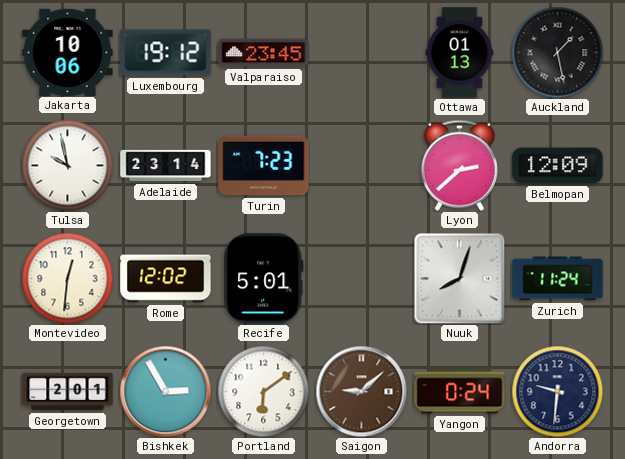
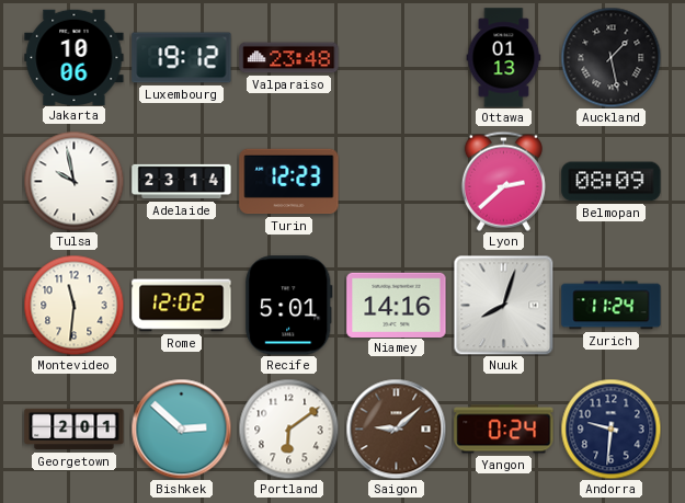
Valparaiso: 23:45 -> 23:48 (289, 58)
Turin: 7:23 -> 12:23 (289, 182)
Belmopan: 12:09 -> 08:09 (612, 182)
Montevideo: 12:31 -> 11:31 (73, 305)
Niamey: none -> 14:16 (397, 305)
Bishkek: 2:55 -> 2:52 (181, 428)
